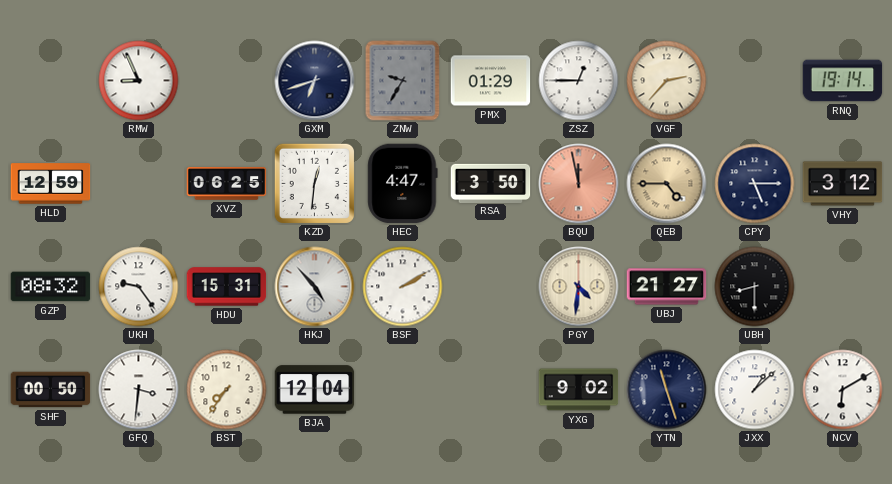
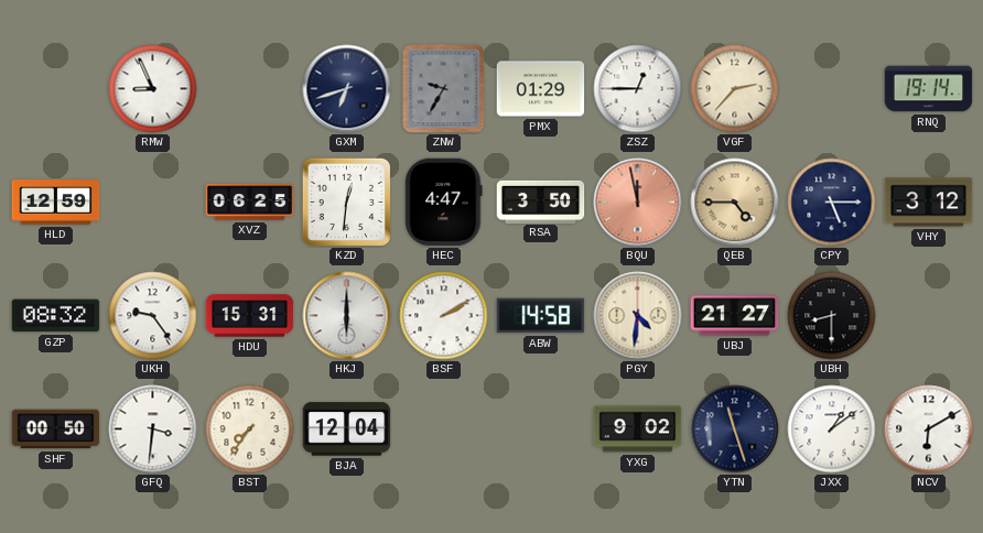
HKJ: 4:53 -> 6:00 (347, 316)
ABW: none -> 14:58 (541, 316)
JXX: 1:08 -> 1:09 (832, 429)
